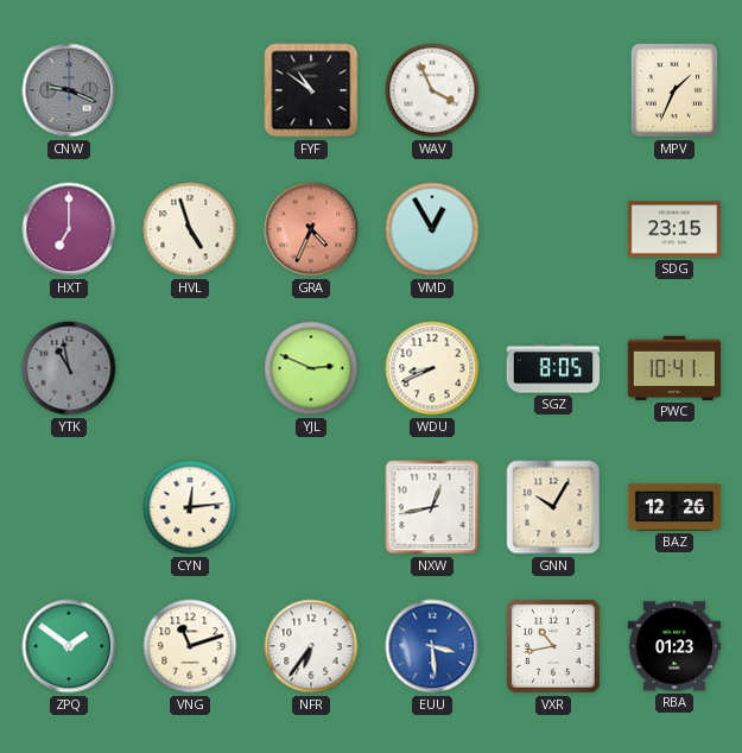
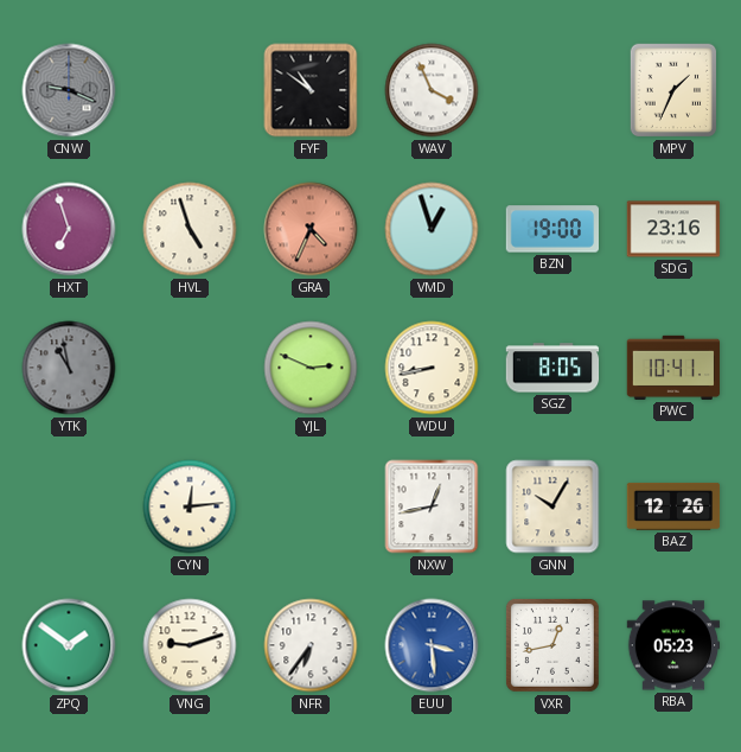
HXT: 7:00 -> 6:57 (69, 229)
VMD: 12:55 -> 12:57 (432, 229)
BZN: none -> 19:00 (551, 229)
SDG: 23:15 -> 23:16 (673, 229)
WDU: 8:41 -> 8:43 (432, 368)
VNG: 11:12 -> 9:12 (190, 645)
VXR: 10:43 -> 12:43 (554, 646)
RBA: 01:23 -> 05:23 (673, 645)
